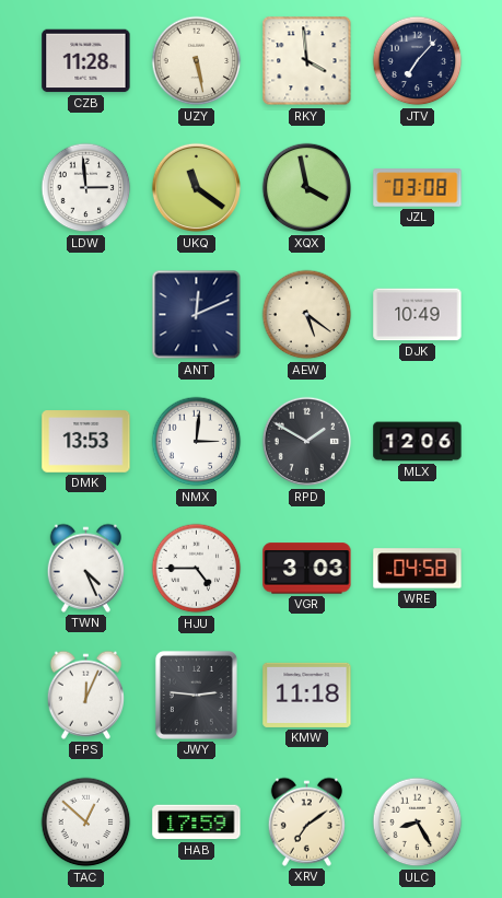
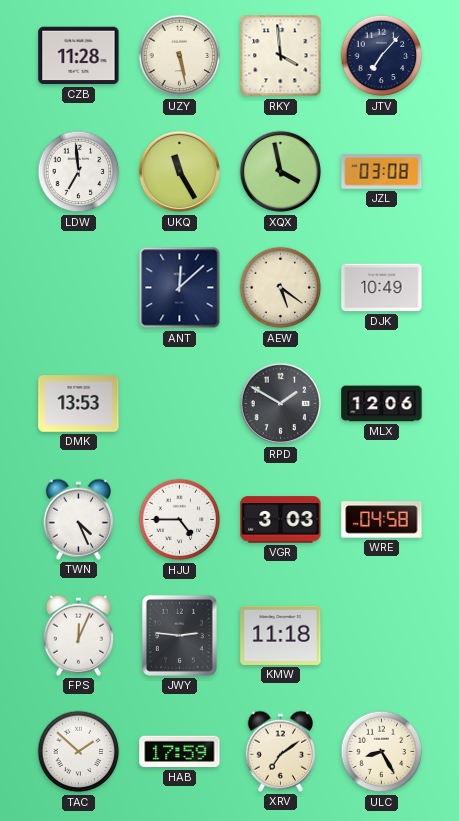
LDW: 2:59 -> 6:59 (79, 172)
UKQ: 11:21 -> 11:25 (180, 172)
ANT: 12:11 -> 12:08 (180, 288)
NMX: 3:01 -> none (197, 442)
TAC: 12:52 -> 1:52 (79, 752)
